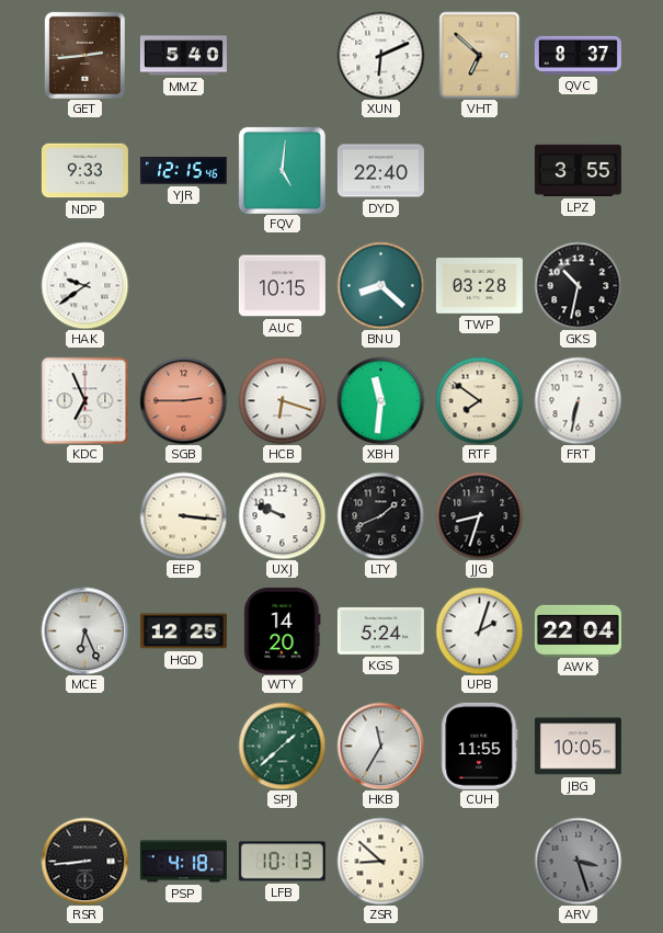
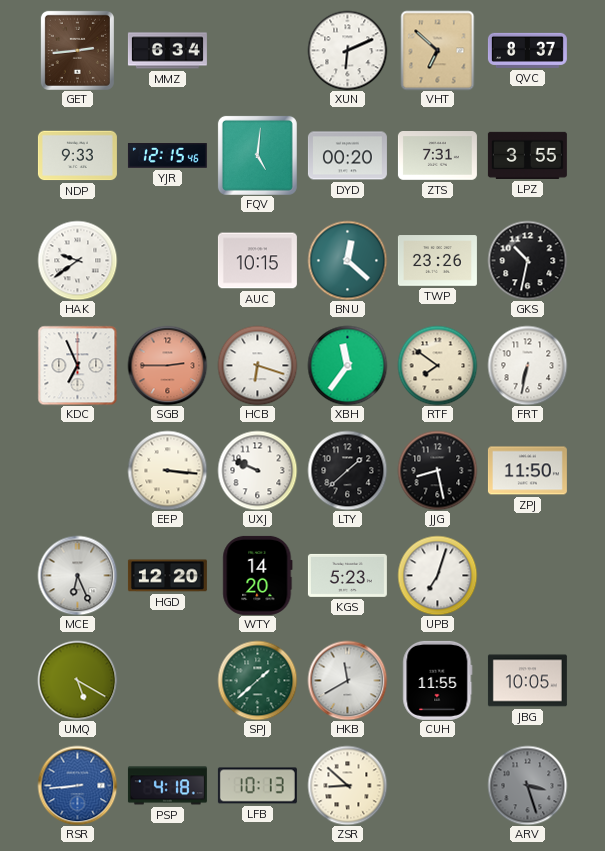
MMZ: 5:40 -> 6:34 (167, 51)
DYD: 22:40 -> 00:20 (347, 156)
ZTS: none -> 7:31 (437, 156)
BNU: 8:22 -> 12:22 (347, 260)
TWP: 03:28 -> 23:26 (437, 261)
XBH: 11:31 -> 11:36 (347, 365)
LTY: 1:41 -> 1:38 (347, 470)
JJG: 8:33 -> 8:28 (437, 470)
ZPJ: none -> 11:50 (527, 471)
HGD: 12:25 -> 12:20 (167, 576)
KGS: 5:24 -> 5:23 (347, 575)
UPB: 2:03 -> 7:03 (437, 575)
AWK: 22:04 -> none (578, 630)
UMQ: none -> 5:20 (77, 680)
HKB: 11:35 -> 11:40 (347, 680)
RSR dial: black -> blue (77, 785)
